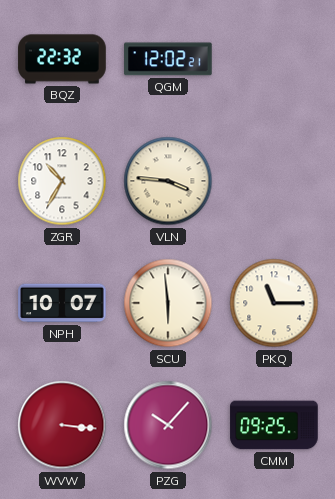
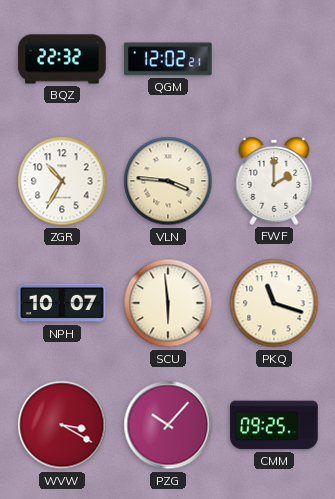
FWF: none -> 2:00 (274, 181)
PKQ: 11:15 -> 11:18 (274, 303)
WVW: 3:16 -> 3:20 (62, 425)
